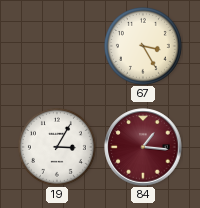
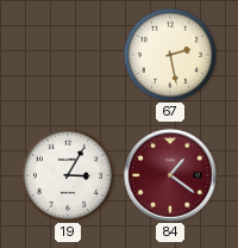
67: 3:25 -> 2:28 (170, 55)
84: 1:16 -> 1:21 (170, 175)
